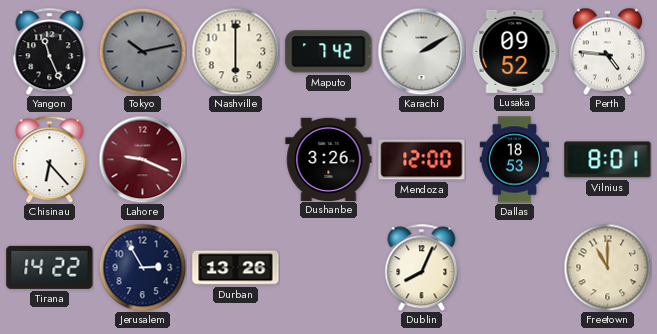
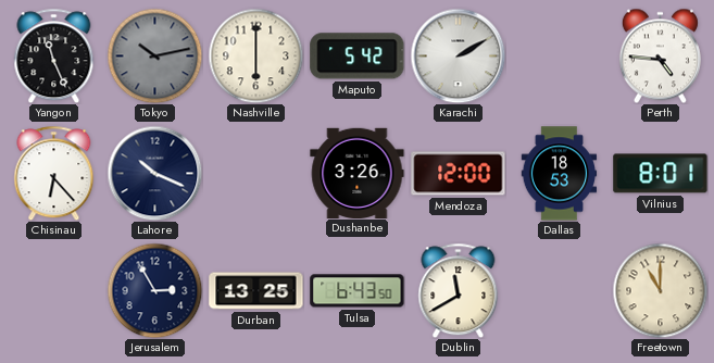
Maputo: 7:42 -> 5:42 (358, 57)
Lusaka: 09:52 -> none (515, 51)
Lahore: 9:19 -> 10:19 (154, 173)
Lahore dial: burgundy -> navy (154, 173)
Tirana: 14:22 -> none (50, 267)
Durban: 13:26 -> 13:25 (256, 291)
Tulsa: none -> 6:43 (358, 291)
Dublin: 8:04 -> 11:40 (459, 290)
